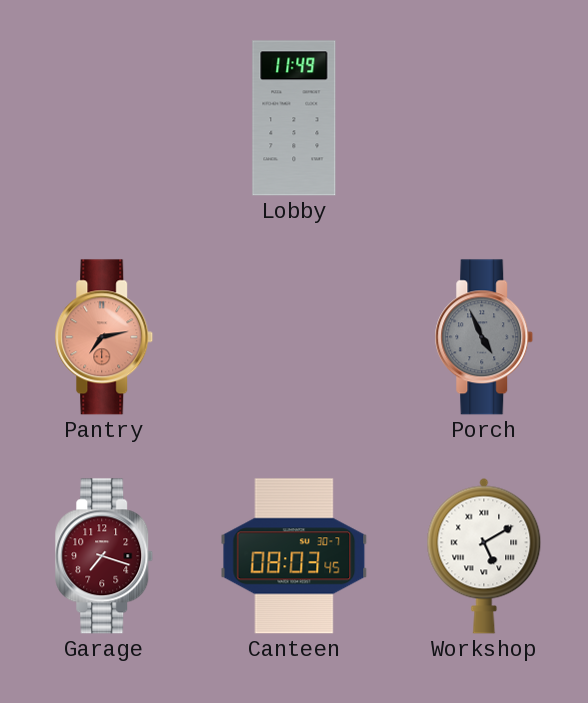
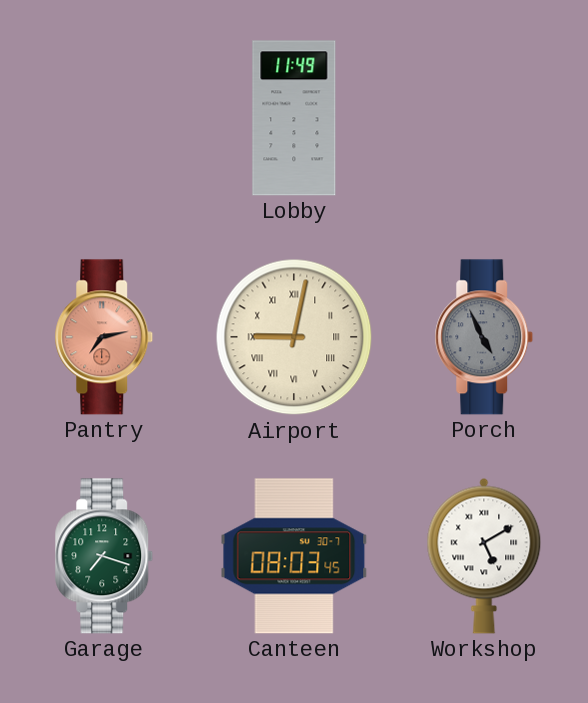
Airport: none -> 9:02 (294, 337)
Garage dial: burgundy -> green (104, 556)
